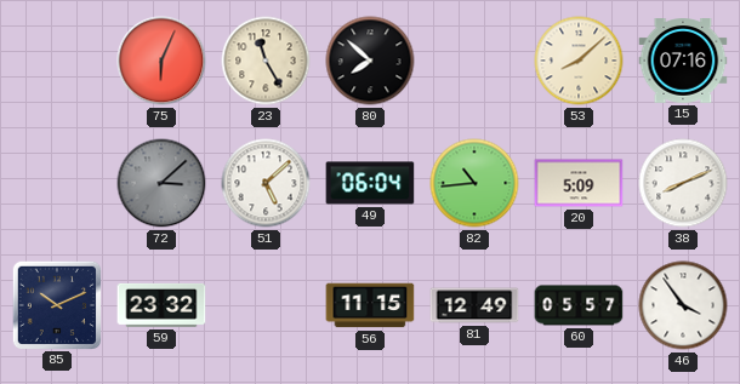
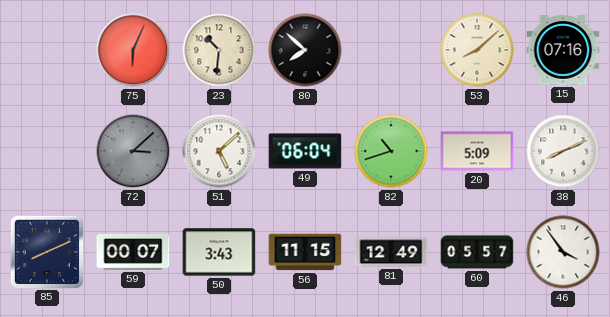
23: 11:25 -> 10:31 (219, 50)
82: 10:44 -> 10:42 (391, 151)
85: 10:11 -> 8:11 (46, 251)
59: 23:32 -> 00:07 (133, 252)
50: none -> 3:43 (219, 252)
